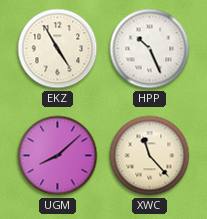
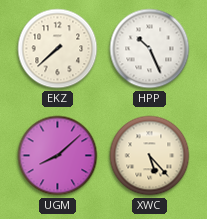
EKZ: 4:55 -> 7:38 (58, 49)
XWC: 11:23 -> 5:23 (150, 156)
